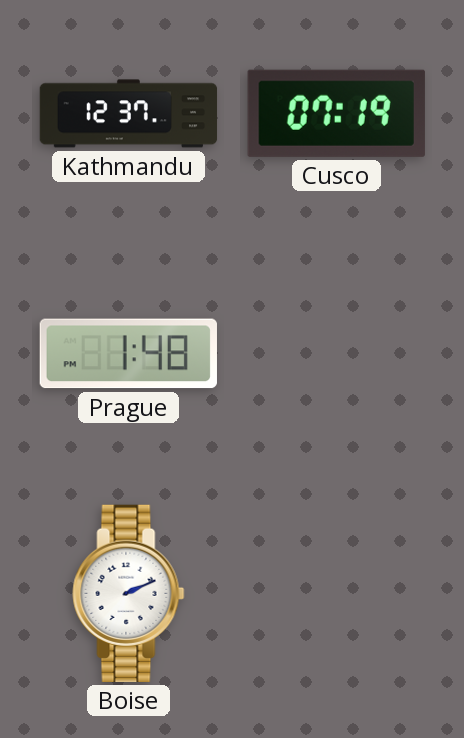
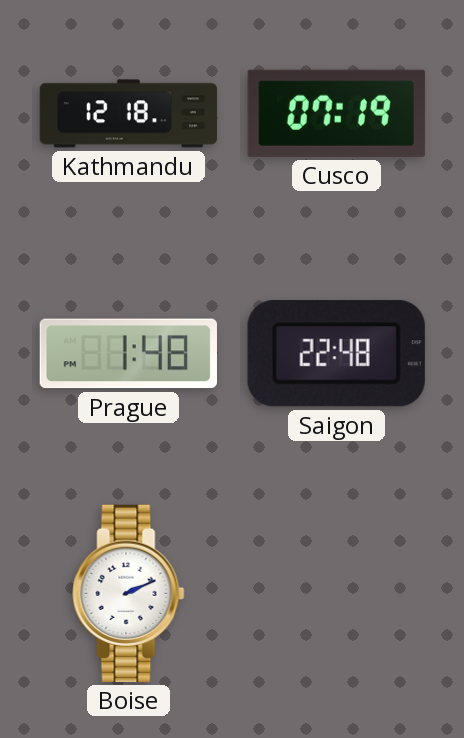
Kathmandu: 12:37 -> 12:18 (129, 114)
Saigon: none -> 22:48 (336, 354)
